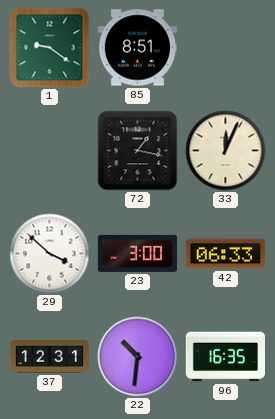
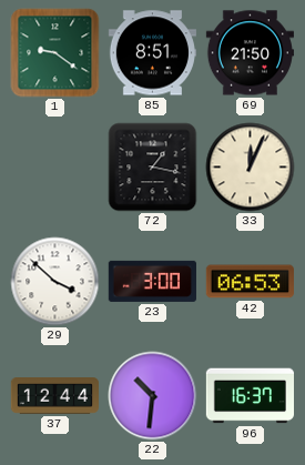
69: none -> 21:50 (250, 53)
42: 06:33 -> 06:53 (250, 282)
37: 12:31 -> 12:44 (54, 396)
96: 16:35 -> 16:37 (250, 396)
